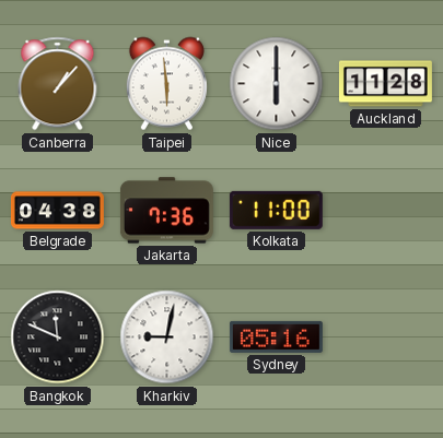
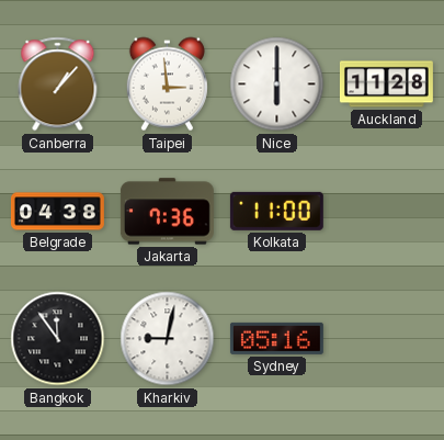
Taipei: 5:59 -> 2:59 (167, 84)
Bangkok: 11:49 -> 11:54 (58, 339)
